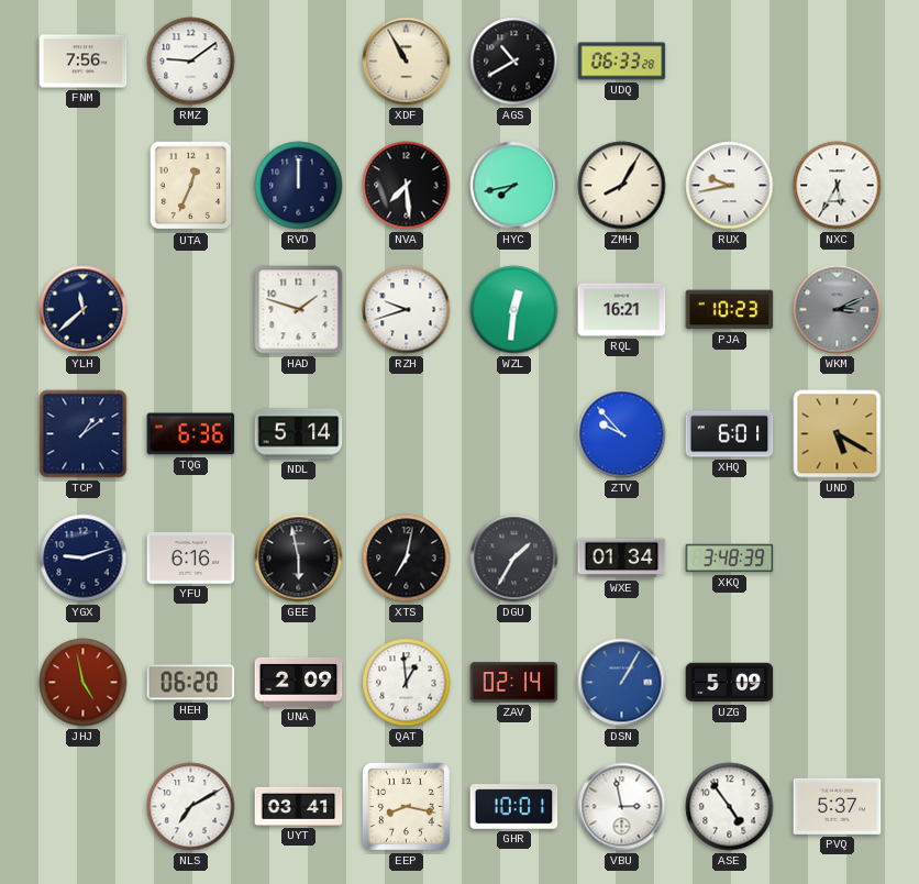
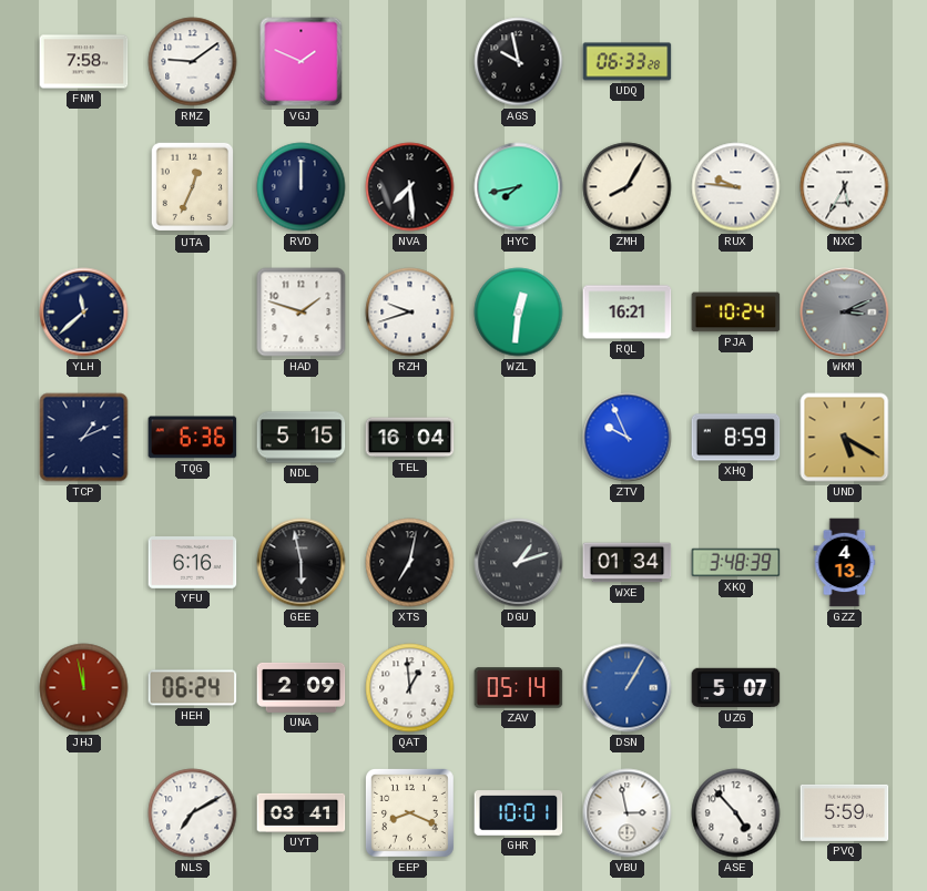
FNM: 7:56 -> 7:58 (84, 62)
VGJ: none -> 1:49 (302, 62)
XDF: 10:55 -> none (407, 62)
AGS: 10:40 -> 9:58 (519, 62)
RUX: 9:43 -> 9:46 (736, 187)
PJA: 10:23 -> 10:24 (736, 313)
TCP: 1:09 -> 1:11 (84, 438)
NDL: 5:14 -> 5:15 (302, 438)
TEL: none -> 16:04 (410, 438)
ZTV: 9:53 -> 9:56 (628, 438)
XHQ: 6:01 -> 8:59 (736, 438)
YGX: 9:12 -> none (84, 559)
DGU: 1:35 -> 1:12 (519, 563)
GZZ: none -> 4:13 (845, 563)
JHJ: 4:58 -> 11:58 (84, 688)
HEH: 06:20 -> 06:24 (193, 688)
ZAV: 02:14 -> 05:14 (519, 688)
UZG: 5:09 -> 5:07 (736, 688)
EEP: 8:17 -> 8:19 (409, 812)
ASE: 4:54 -> 4:53 (736, 813)
PVQ: 5:37 -> 5:59 (845, 812)
